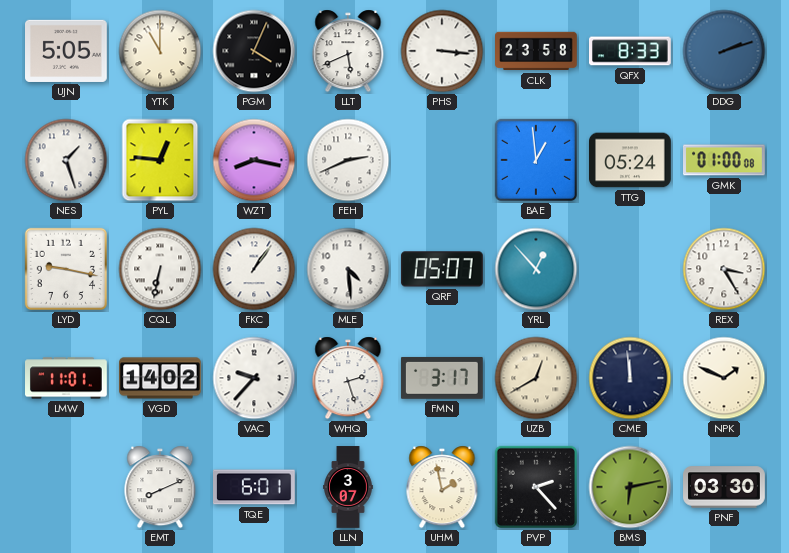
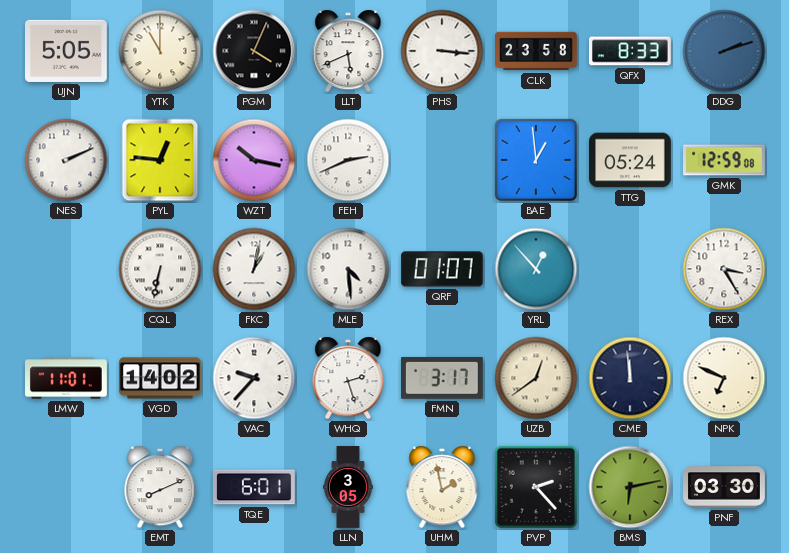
NES: 1:27 -> 2:11 (66, 160)
WZT: 8:17 -> 10:17 (254, 160)
GMK: 01:00 -> 12:59 (725, 160)
LYD: 9:17 -> none (66, 269)
FKC: 1:06 -> 1:02 (254, 269)
QRF: 05:07 -> 01:07 (442, 269)
UZB: 12:40 -> 12:39 (536, 378)
NPK: 1:49 -> 6:49 (724, 378)
LLN: 3:07 -> 3:05 (348, 487)
